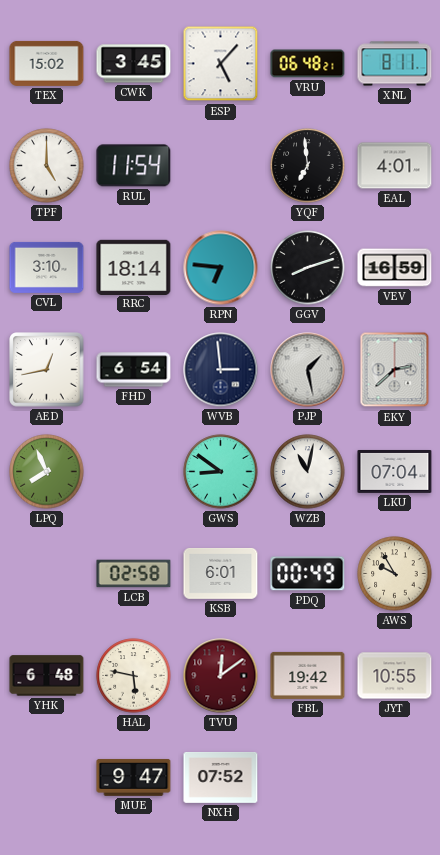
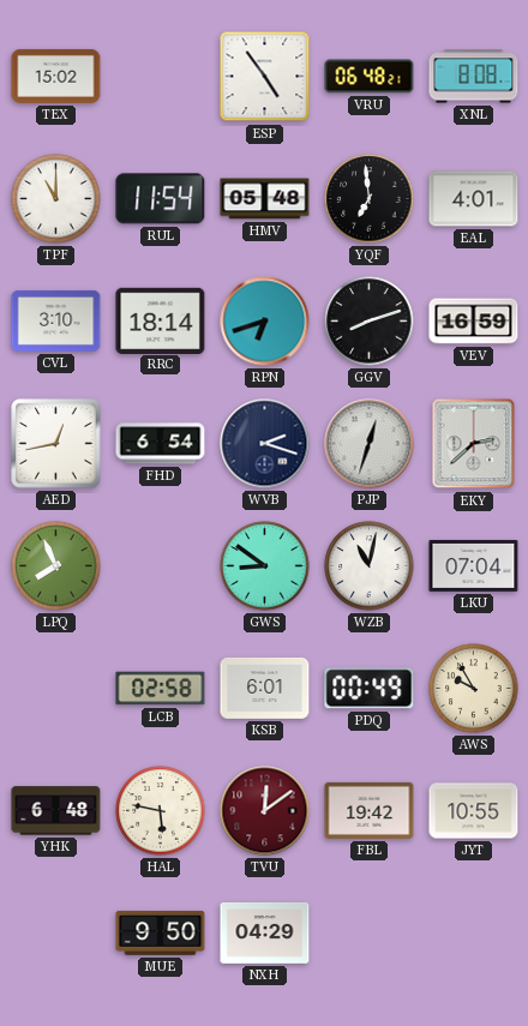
CWK: 3:45 -> none (134, 64)
ESP: 5:07 -> 4:54 (265, 77)
XNL: 8:11 -> 8:08 (474, 77)
TPF: 5:00 -> 11:00 (56, 199)
HMV: none -> 05:48 (265, 199)
RPN: 6:46 -> 6:42 (265, 322)
WVB: 2:59 -> 2:18 (265, 444)
PJP: 1:28 -> 12:33 (370, 444)
MUE: 9:47 -> 9:50 (161, 934)
NXH: 07:52 -> 04:29 (265, 932)
